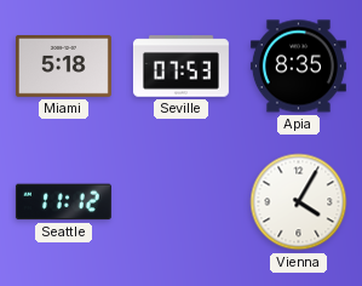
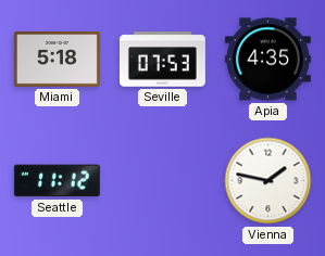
Apia: 8:35 -> 4:35 (267, 60)
Vienna: 4:05 -> 1:47 (268, 181)
